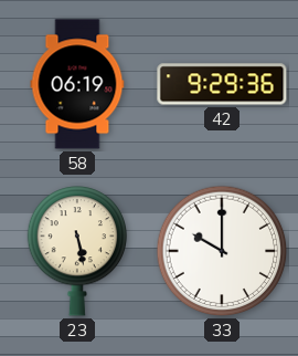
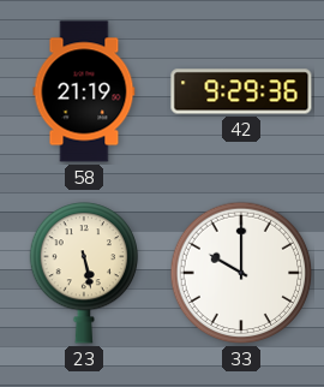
58: 06:19 -> 21:19 (84, 91)
